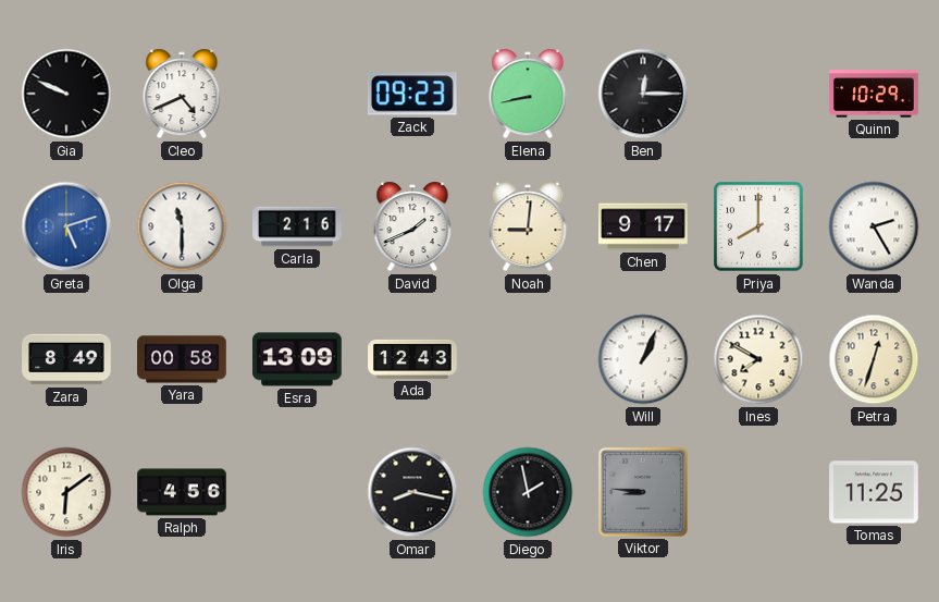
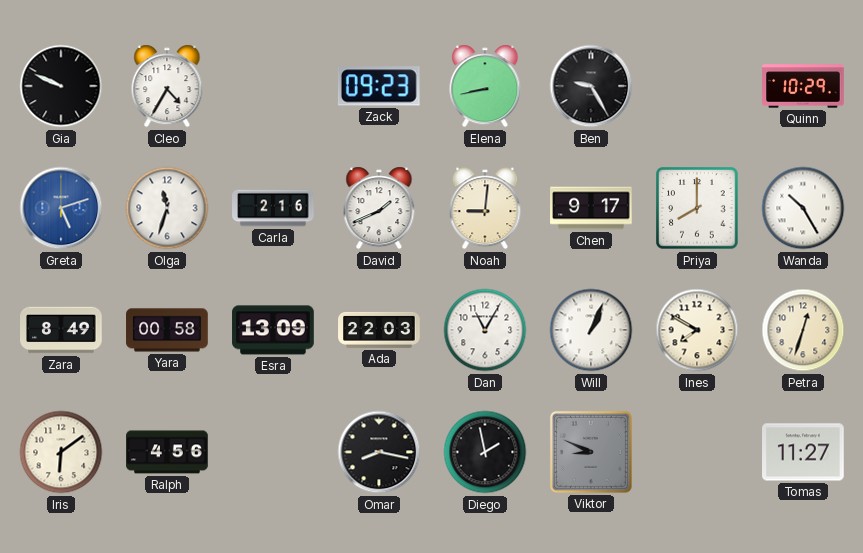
Cleo: 4:41 -> 4:35 (167, 86)
Ben: 12:15 -> 9:25 (591, 86)
Olga: 11:30 -> 11:33 (167, 208)
Wanda: 2:25 -> 10:25 (803, 208)
Ada: 12:43 -> 22:03 (379, 330)
Dan: none -> 11:05 (485, 330)
Viktor: 8:46 -> 8:49 (591, 452)
Tomas: 11:25 -> 11:27 (803, 452)
